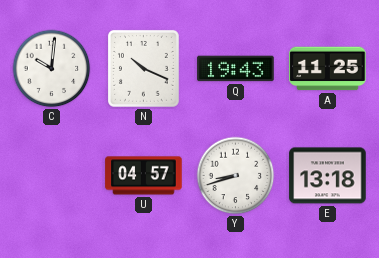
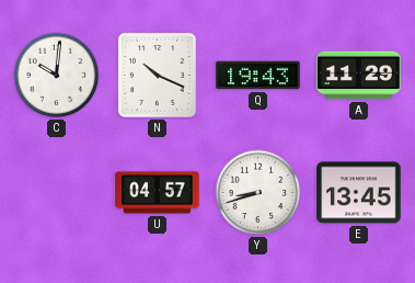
A: 11:25 -> 11:29 (359, 76)
E: 13:18 -> 13:45 (359, 193)
